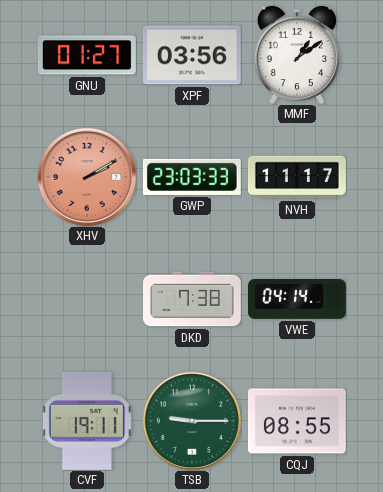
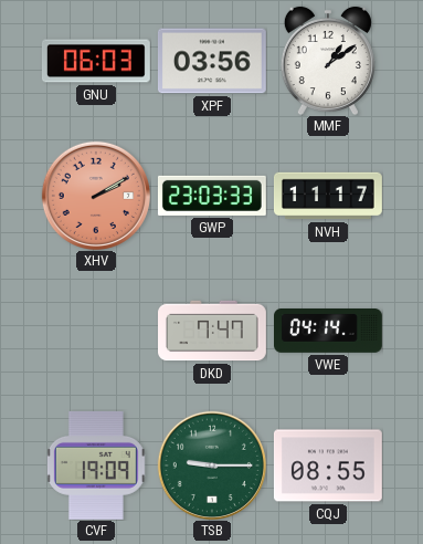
GNU: 01:27 -> 06:03 (96, 61)
DKD: 7:38 -> 7:47 (213, 331)
CVF: 19:11 -> 19:09 (96, 465)
